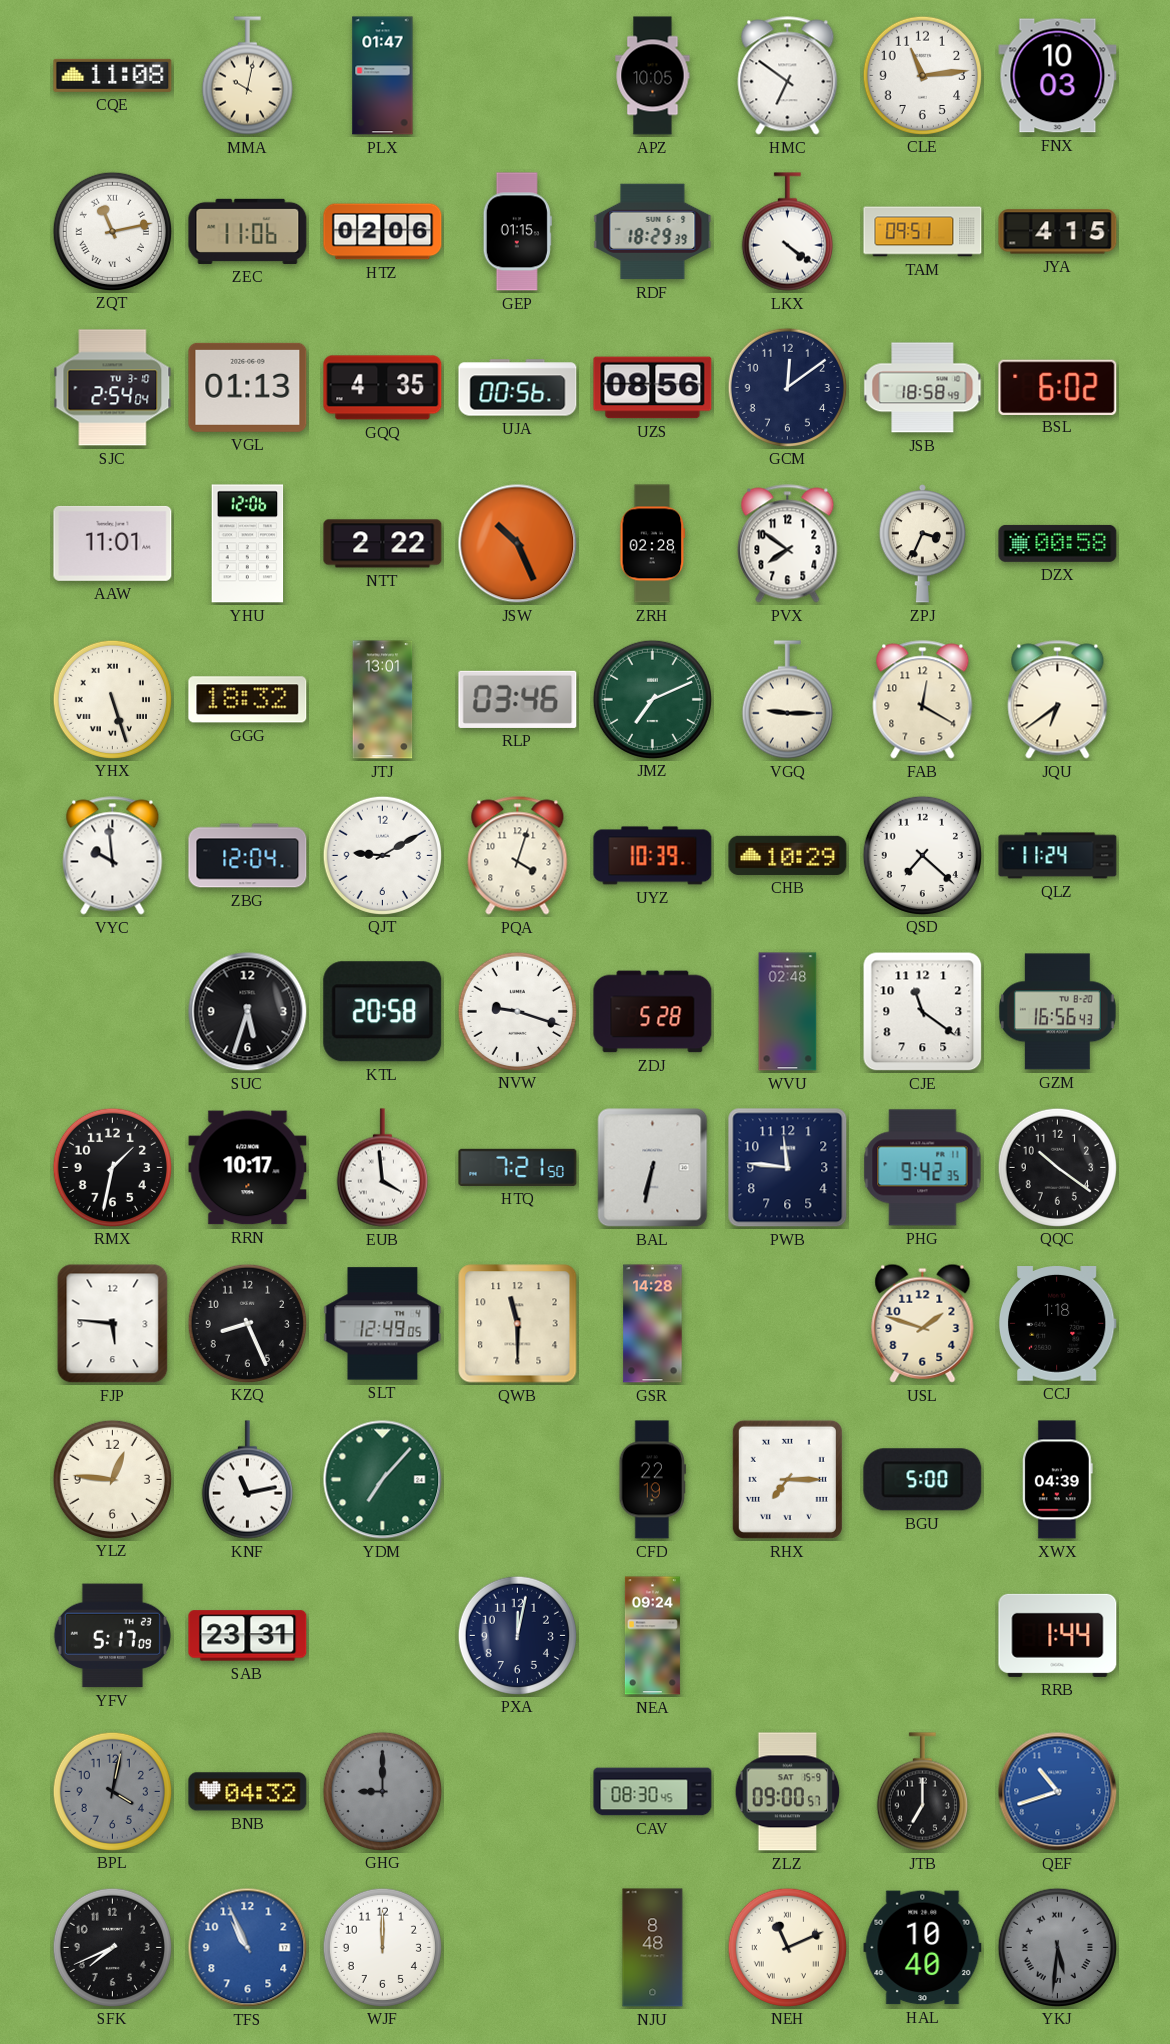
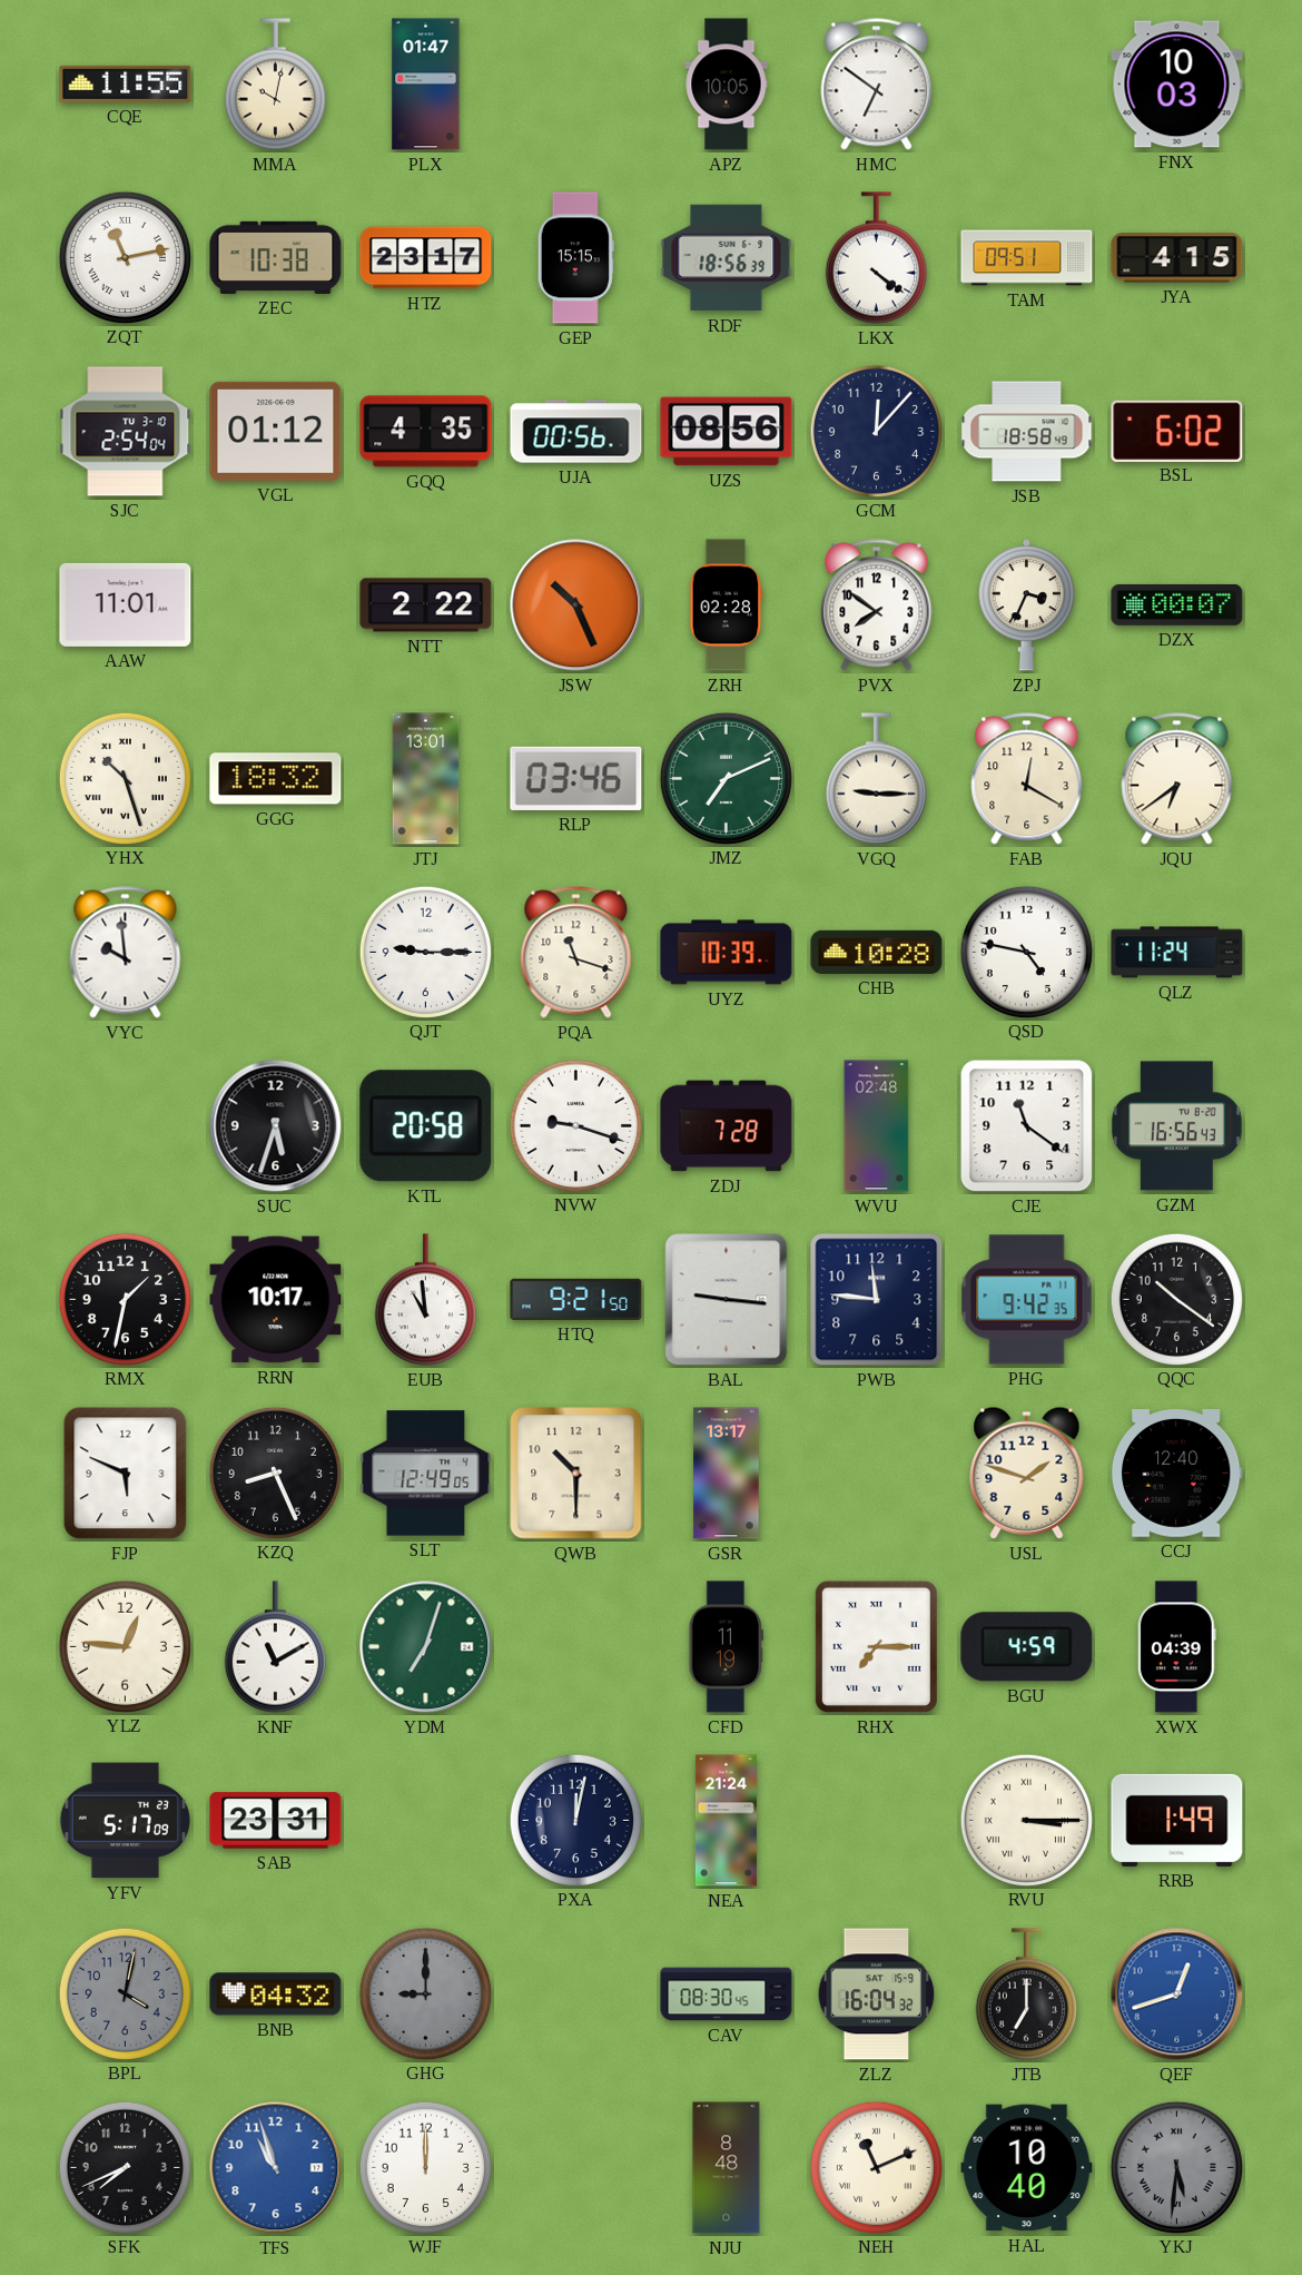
CQE: 11:08 -> 11:55 (126, 83)
CLE: 11:14 -> none (922, 75)
ZEC: 11:06 -> 10:38 (276, 257)
HTZ: 02:06 -> 23:17 (426, 258)
GEP: 01:15 -> 15:15 (575, 258)
RDF: 18:29 -> 18:56 (727, 258)
VGL: 01:13 -> 01:12 (276, 431)
GCM: 12:09 -> 12:07 (876, 431)
YHU: 12:06 -> none (248, 544)
DZX: 00:58 -> 00:07 (1177, 604)
YHX: 5:27 -> 10:27 (125, 778)
ZBG: 12:04 -> none (248, 856)
QJT: 9:10 -> 9:15 (425, 952)
PQA: 4:03 -> 11:18 (576, 953)
CHB: 10:29 -> 10:28 (877, 952)
QSD: 7:22 -> 4:47 (1026, 952)
ZDJ: 5:28 -> 7:28 (727, 1126)
EUB: 3:59 -> 10:59 (425, 1300)
HTQ: 7:21 -> 9:21 (576, 1299)
BAL: 6:32 -> 9:16 (727, 1300)
FJP: 5:46 -> 5:49 (126, 1474)
QWB: 11:30 -> 10:30 (576, 1474)
GSR: 14:28 -> 13:17 (727, 1474)
CCJ: 1:18 -> 12:40 (1176, 1474)
KNF: 11:13 -> 11:10 (275, 1647)
YDM: 7:07 -> 7:03 (426, 1647)
CFD: 22:19 -> 11:19 (726, 1647)
BGU: 5:00 -> 4:59 (1027, 1647)
NEA: 09:24 -> 21:24 (726, 1821)
RVU: none -> 3:15 (1026, 1820)
RRB: 1:44 -> 1:49 (1177, 1820)
ZLZ: 09:00 -> 16:04 (877, 1995)
QEF: 10:42 -> 12:42 (1177, 1995)
TFS: 10:56 -> 10:57 (276, 2168)
